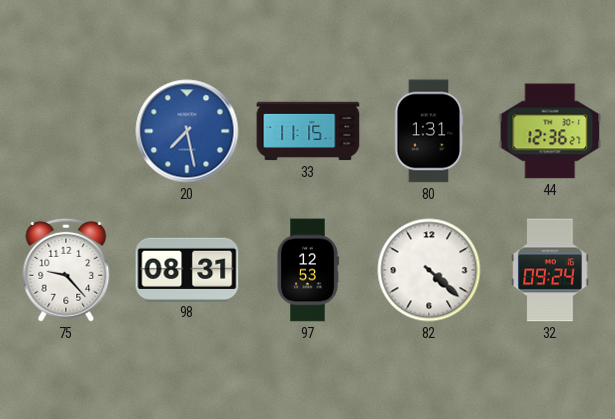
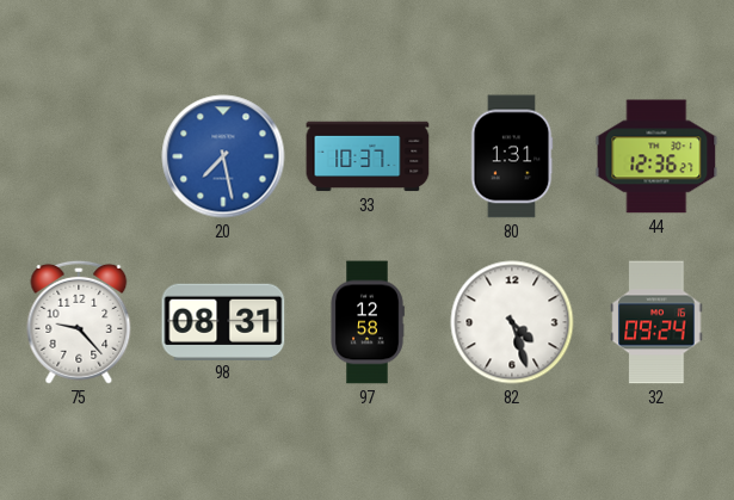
33: 11:15 -> 10:37 (368, 156)
97: 12:53 -> 12:58 (368, 322)
82: 4:22 -> 4:27 (512, 322)
